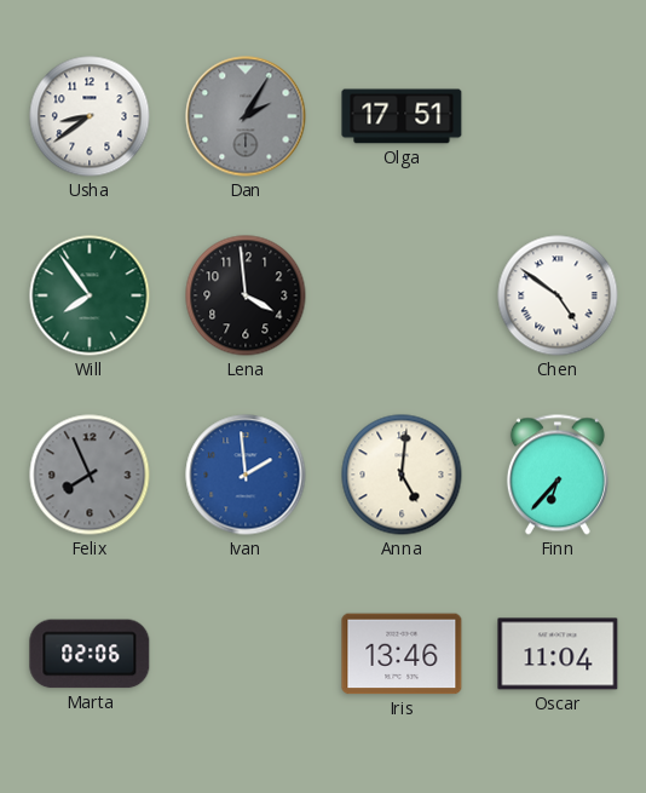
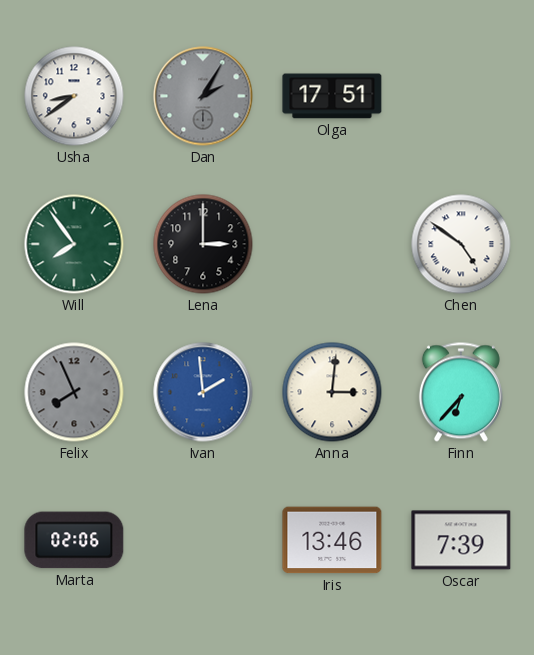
Lena: 3:59 -> 3:00 (203, 244)
Anna: 5:01 -> 3:01 (332, 392)
Oscar: 11:04 -> 7:39 (461, 540)
